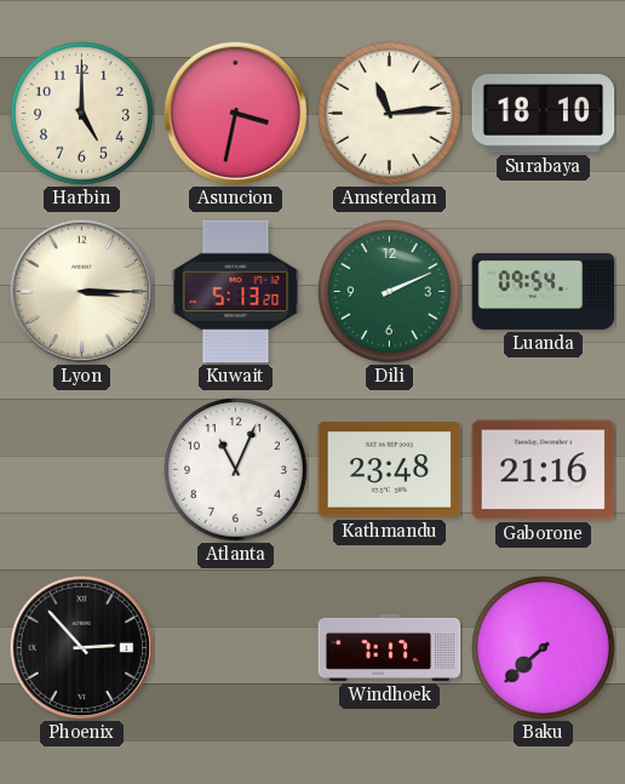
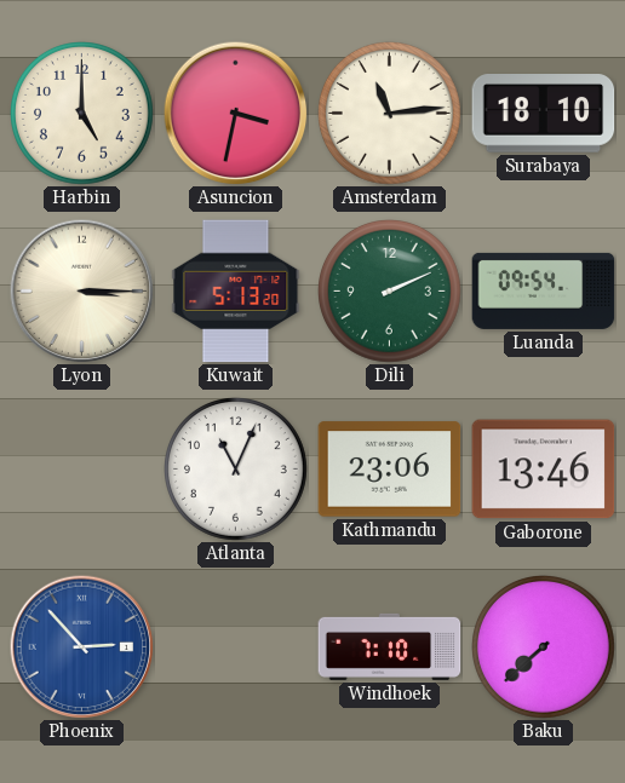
Kathmandu: 23:48 -> 23:06 (390, 470)
Gaborone: 21:16 -> 13:46 (544, 470)
Phoenix dial: black -> blue (81, 646)
Windhoek: 7:17 -> 7:10 (390, 646)
